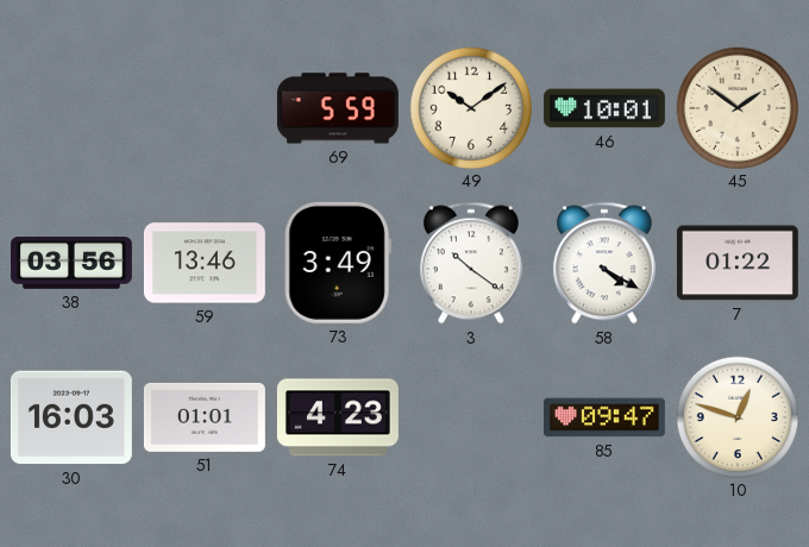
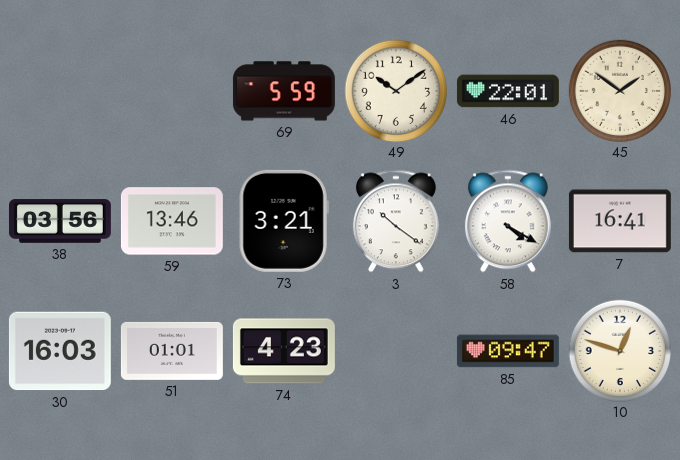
46: 10:01 -> 22:01 (508, 91)
73: 3:49 -> 3:21 (284, 221)
7: 01:22 -> 16:41 (620, 221)
